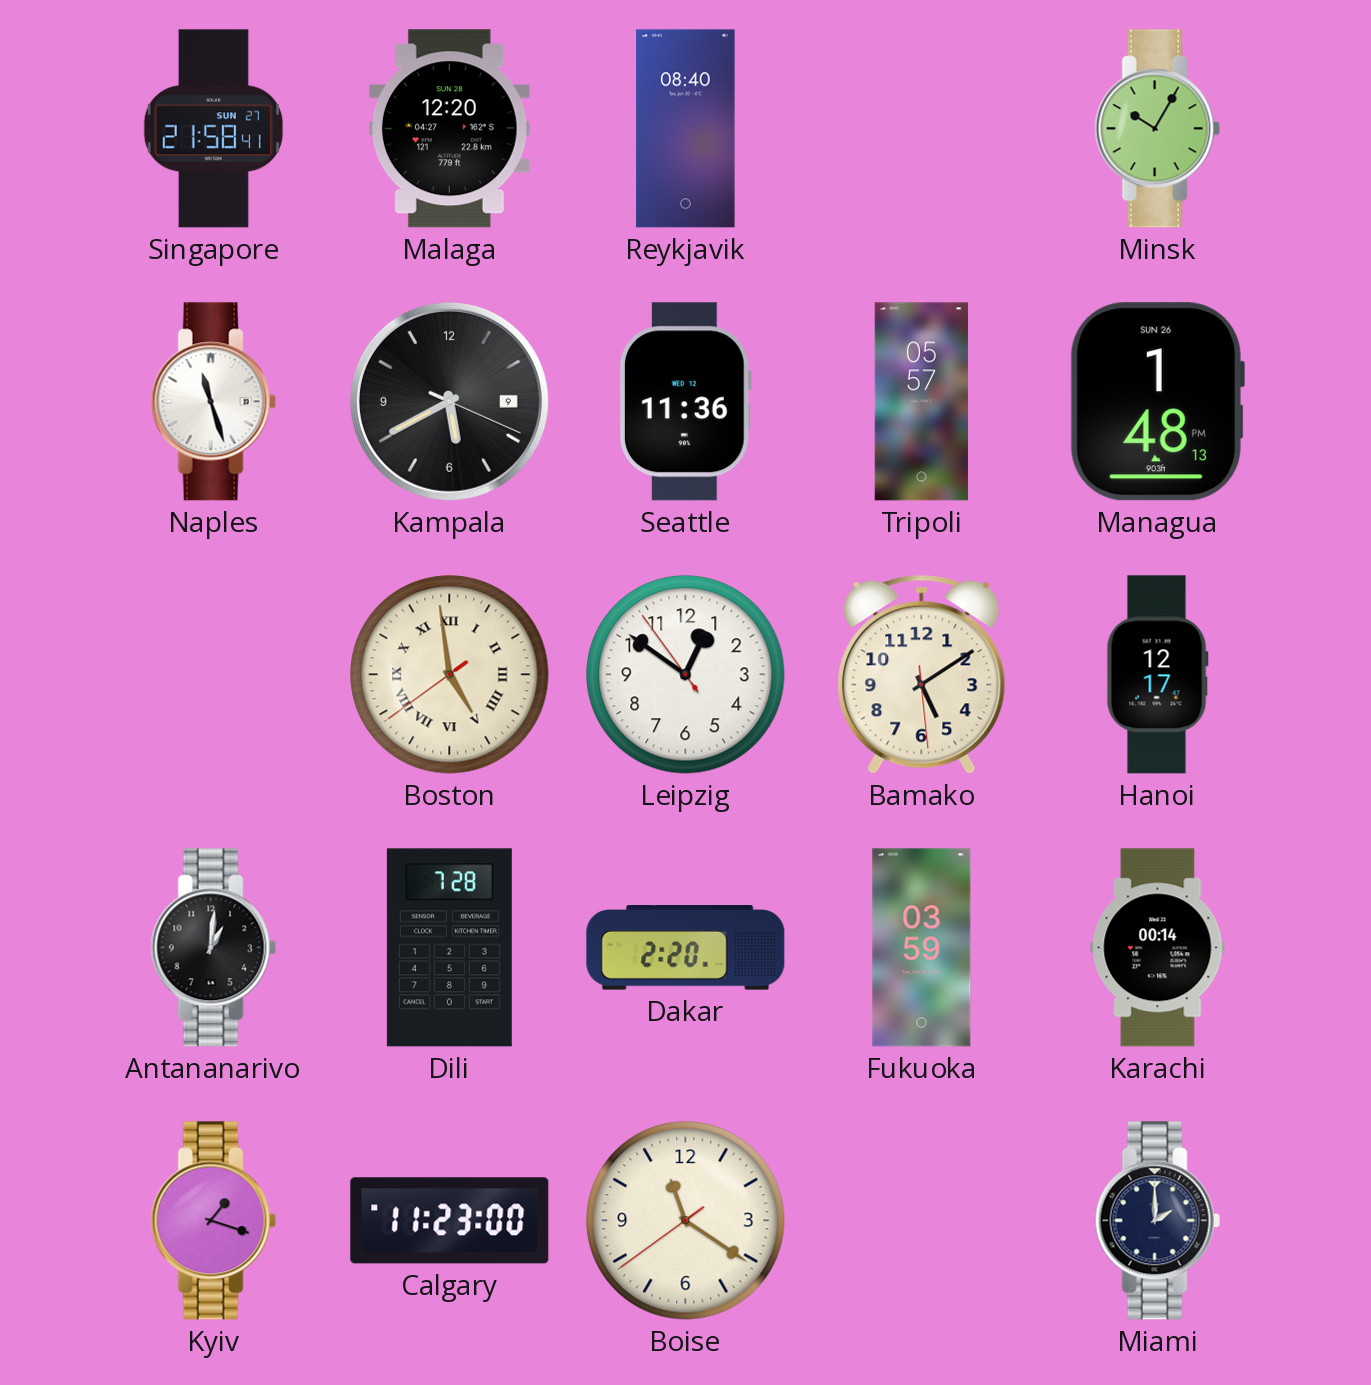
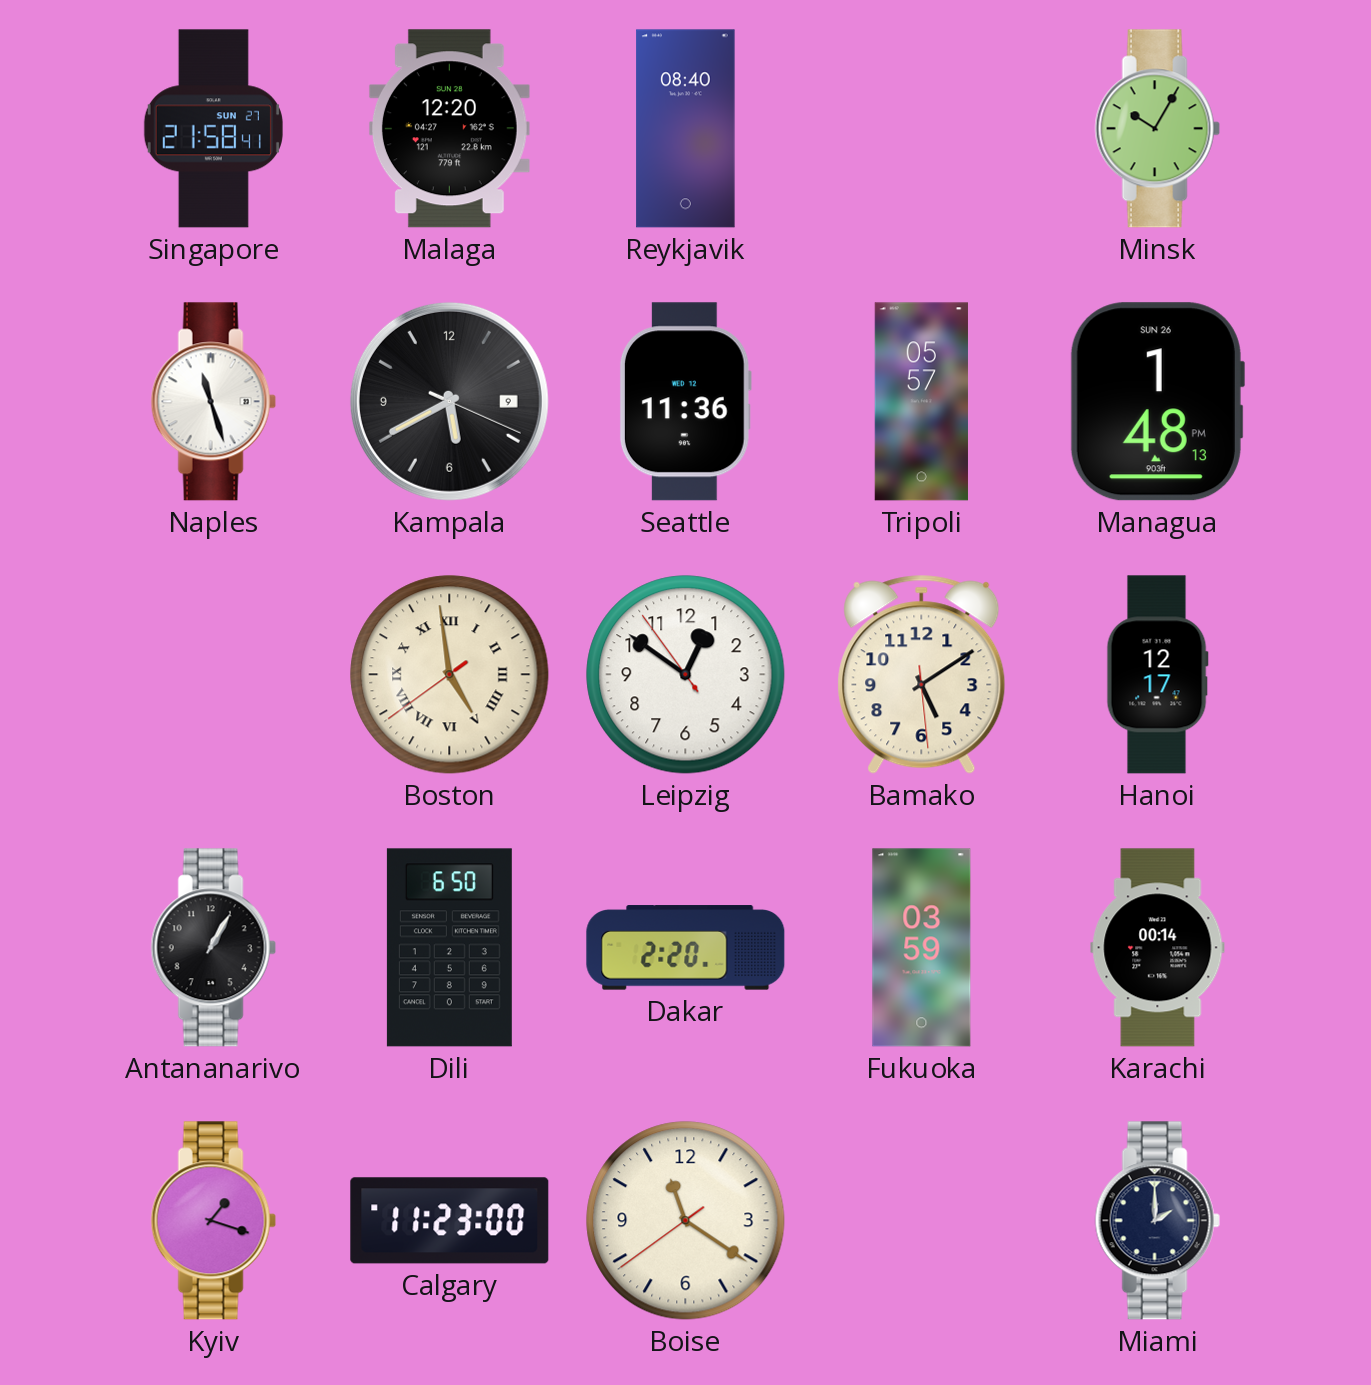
Antananarivo: 1:01 -> 1:05 (213, 948)
Dili: 7:28 -> 6:50 (449, 948)
